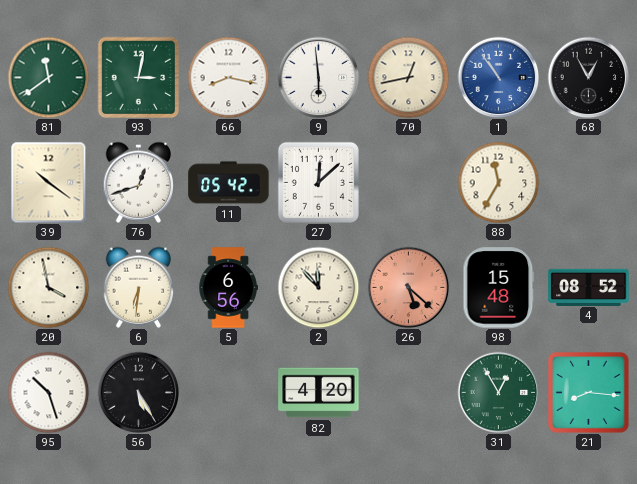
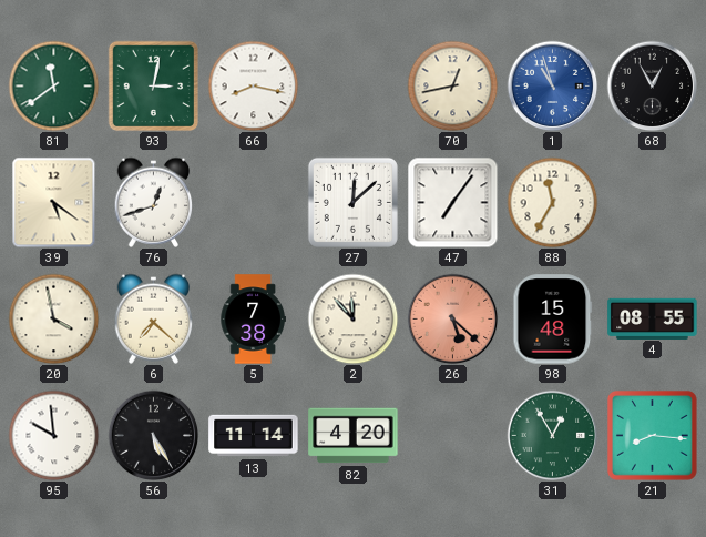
9: 5:59 -> none (318, 77)
1: 10:54 -> 10:57 (552, 85)
39: 10:21 -> 5:21 (54, 202)
11: 05:42 -> none (229, 183)
47: none -> 7:06 (452, 202)
6: 6:31 -> 7:22 (154, 318)
5: 6:56 -> 7:38 (253, 320)
4: 08:52 -> 08:55 (653, 318)
95: 10:27 -> 9:59 (53, 435)
13: none -> 11:14 (254, 436)
